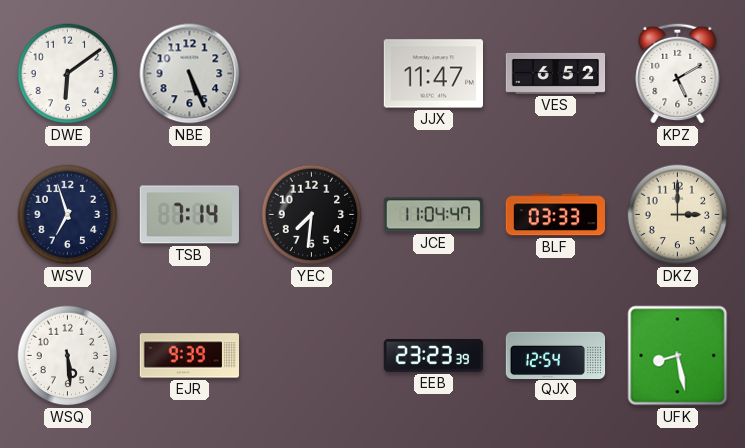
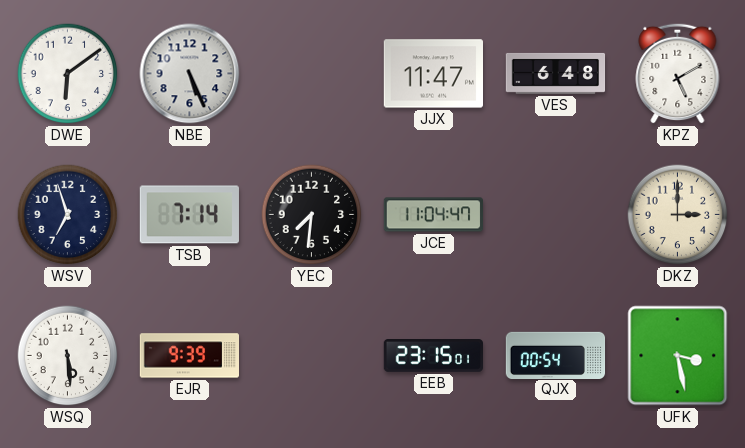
VES: 6:52 -> 6:48 (556, 73)
BLF: 03:33 -> none (555, 215)
EEB: 23:23 -> 23:15 (434, 356)
QJX: 12:54 -> 00:54 (556, 355)
UFK: 8:28 -> 3:28 (678, 356)
